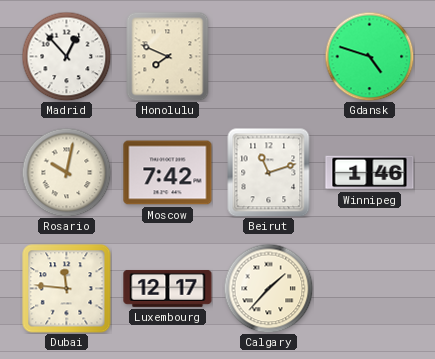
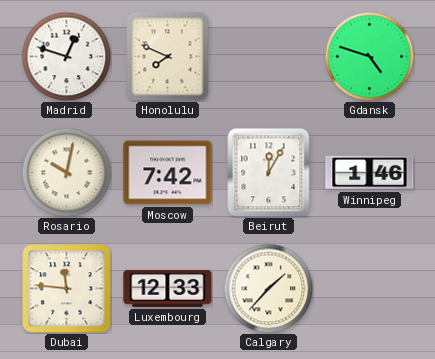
Madrid: 12:53 -> 12:48 (66, 56)
Beirut: 11:12 -> 12:05 (269, 172)
Luxembourg: 12:17 -> 12:33 (168, 288)
